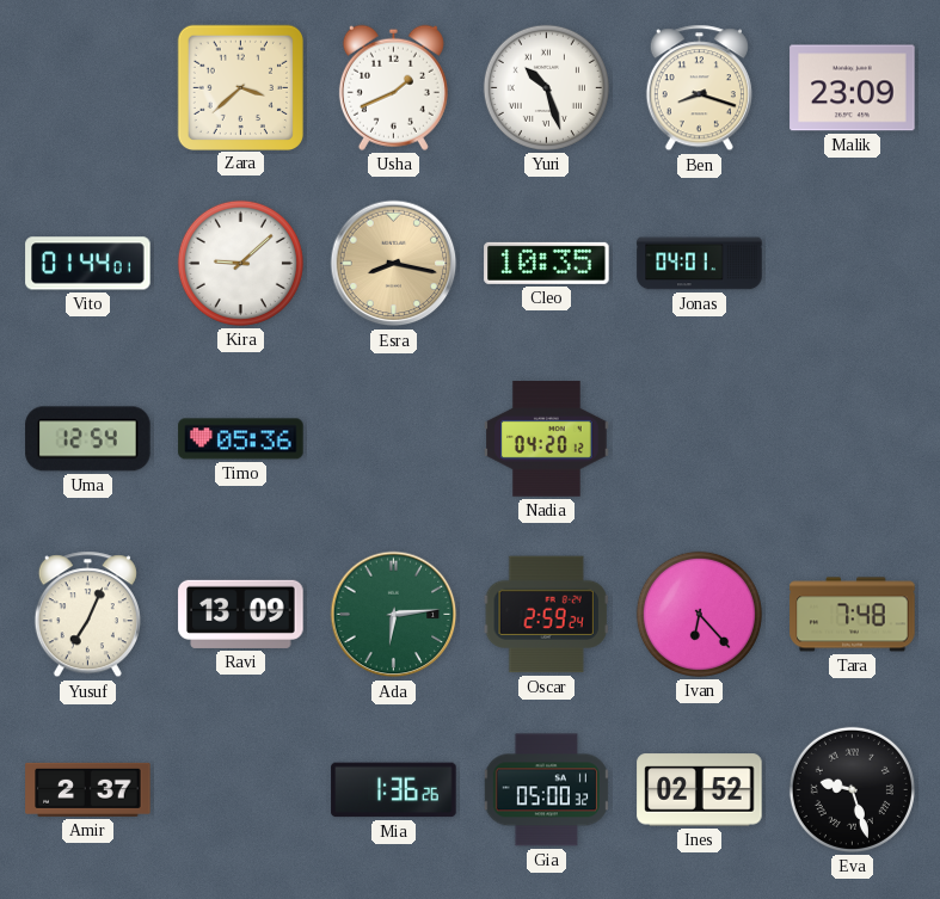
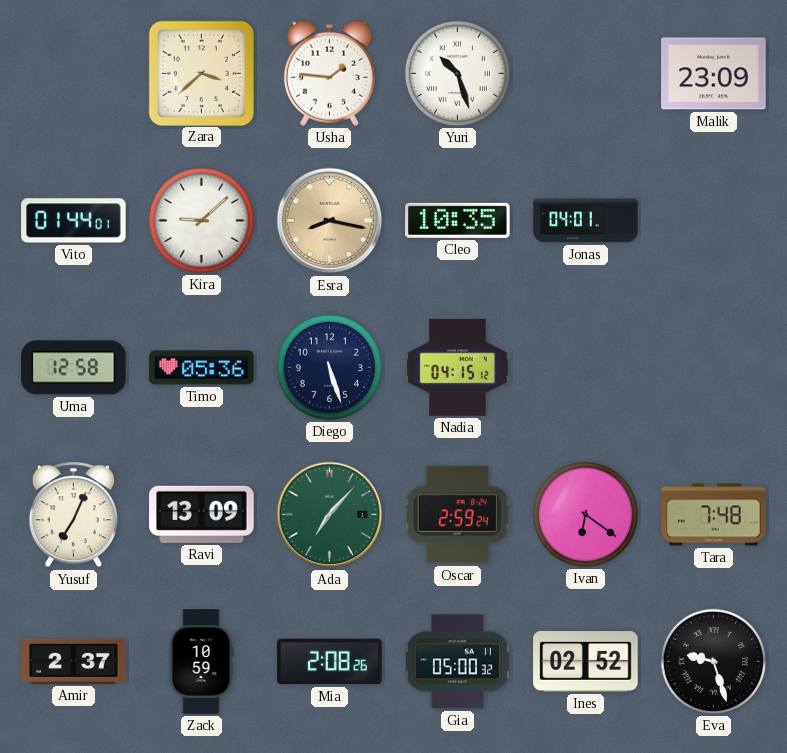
Usha: 1:41 -> 1:46 (329, 73)
Ben: 8:18 -> none (699, 88)
Uma: 12:54 -> 12:58 (74, 368)
Diego: none -> 5:27 (329, 367)
Nadia: 04:20 -> 04:15 (458, 368)
Ada: 6:14 -> 7:07 (330, 515)
Ivan: 6:23 -> 6:21 (585, 514)
Zack: none -> 10:59 (201, 662)
Mia: 1:36 -> 2:08 (330, 662)
